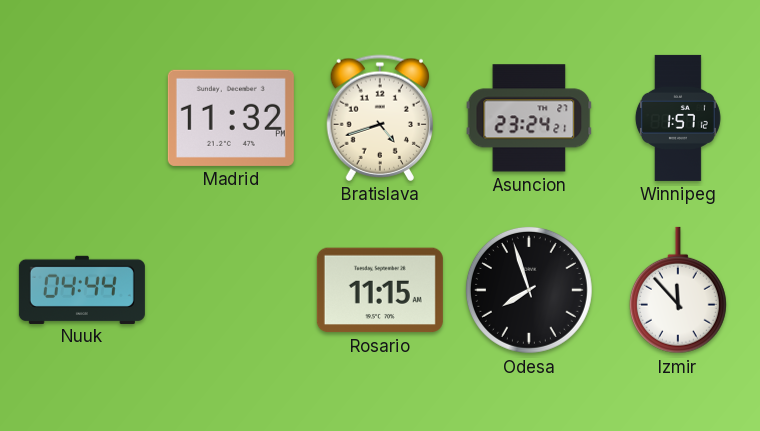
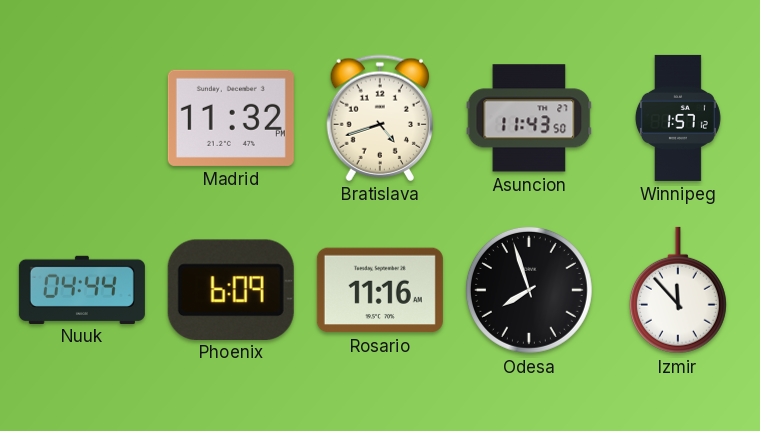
Asuncion: 23:24 -> 11:43 (529, 118)
Phoenix: none -> 6:09 (231, 289)
Rosario: 11:15 -> 11:16 (380, 290)
